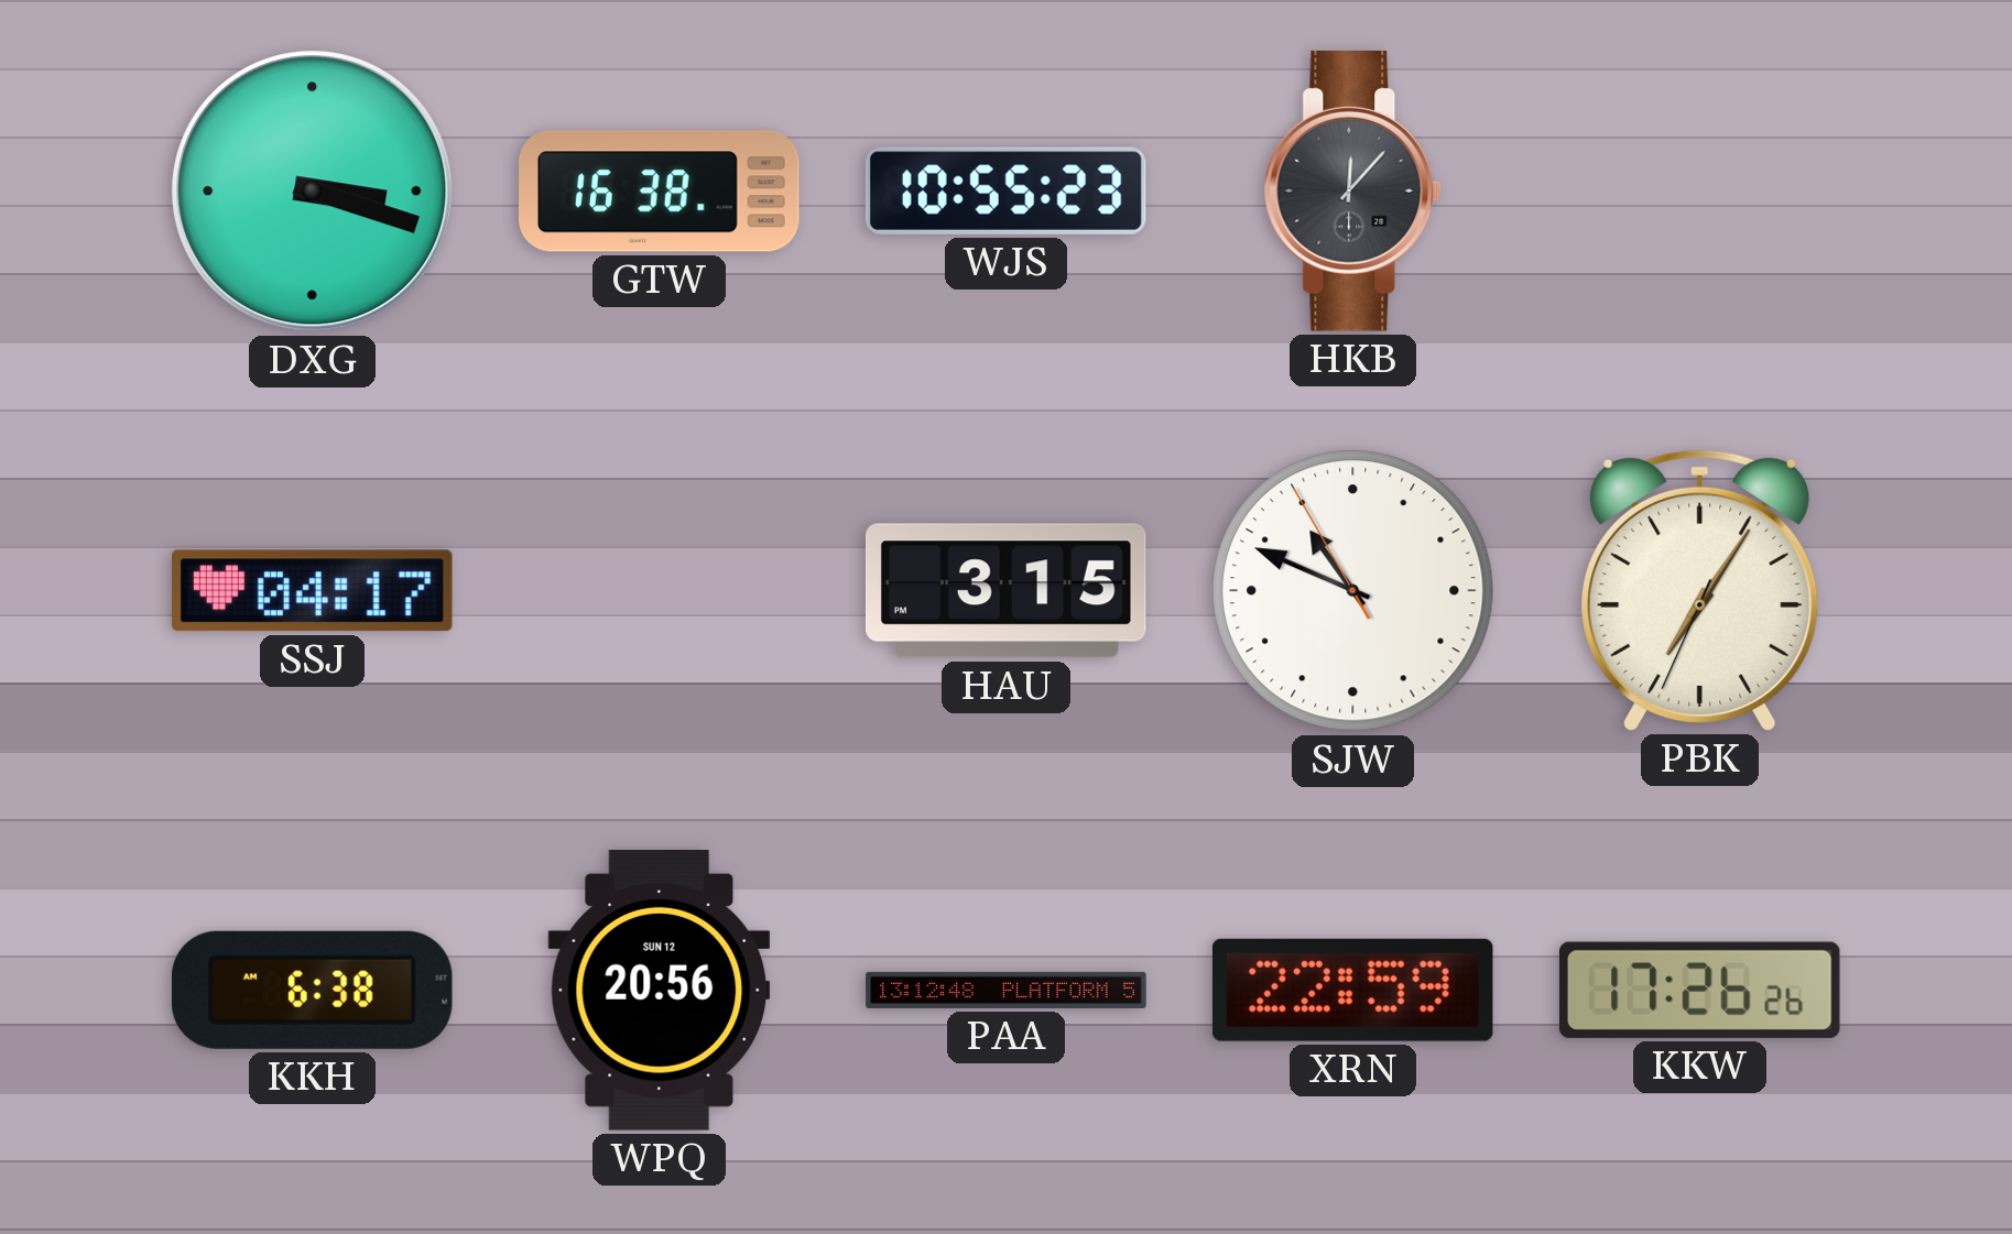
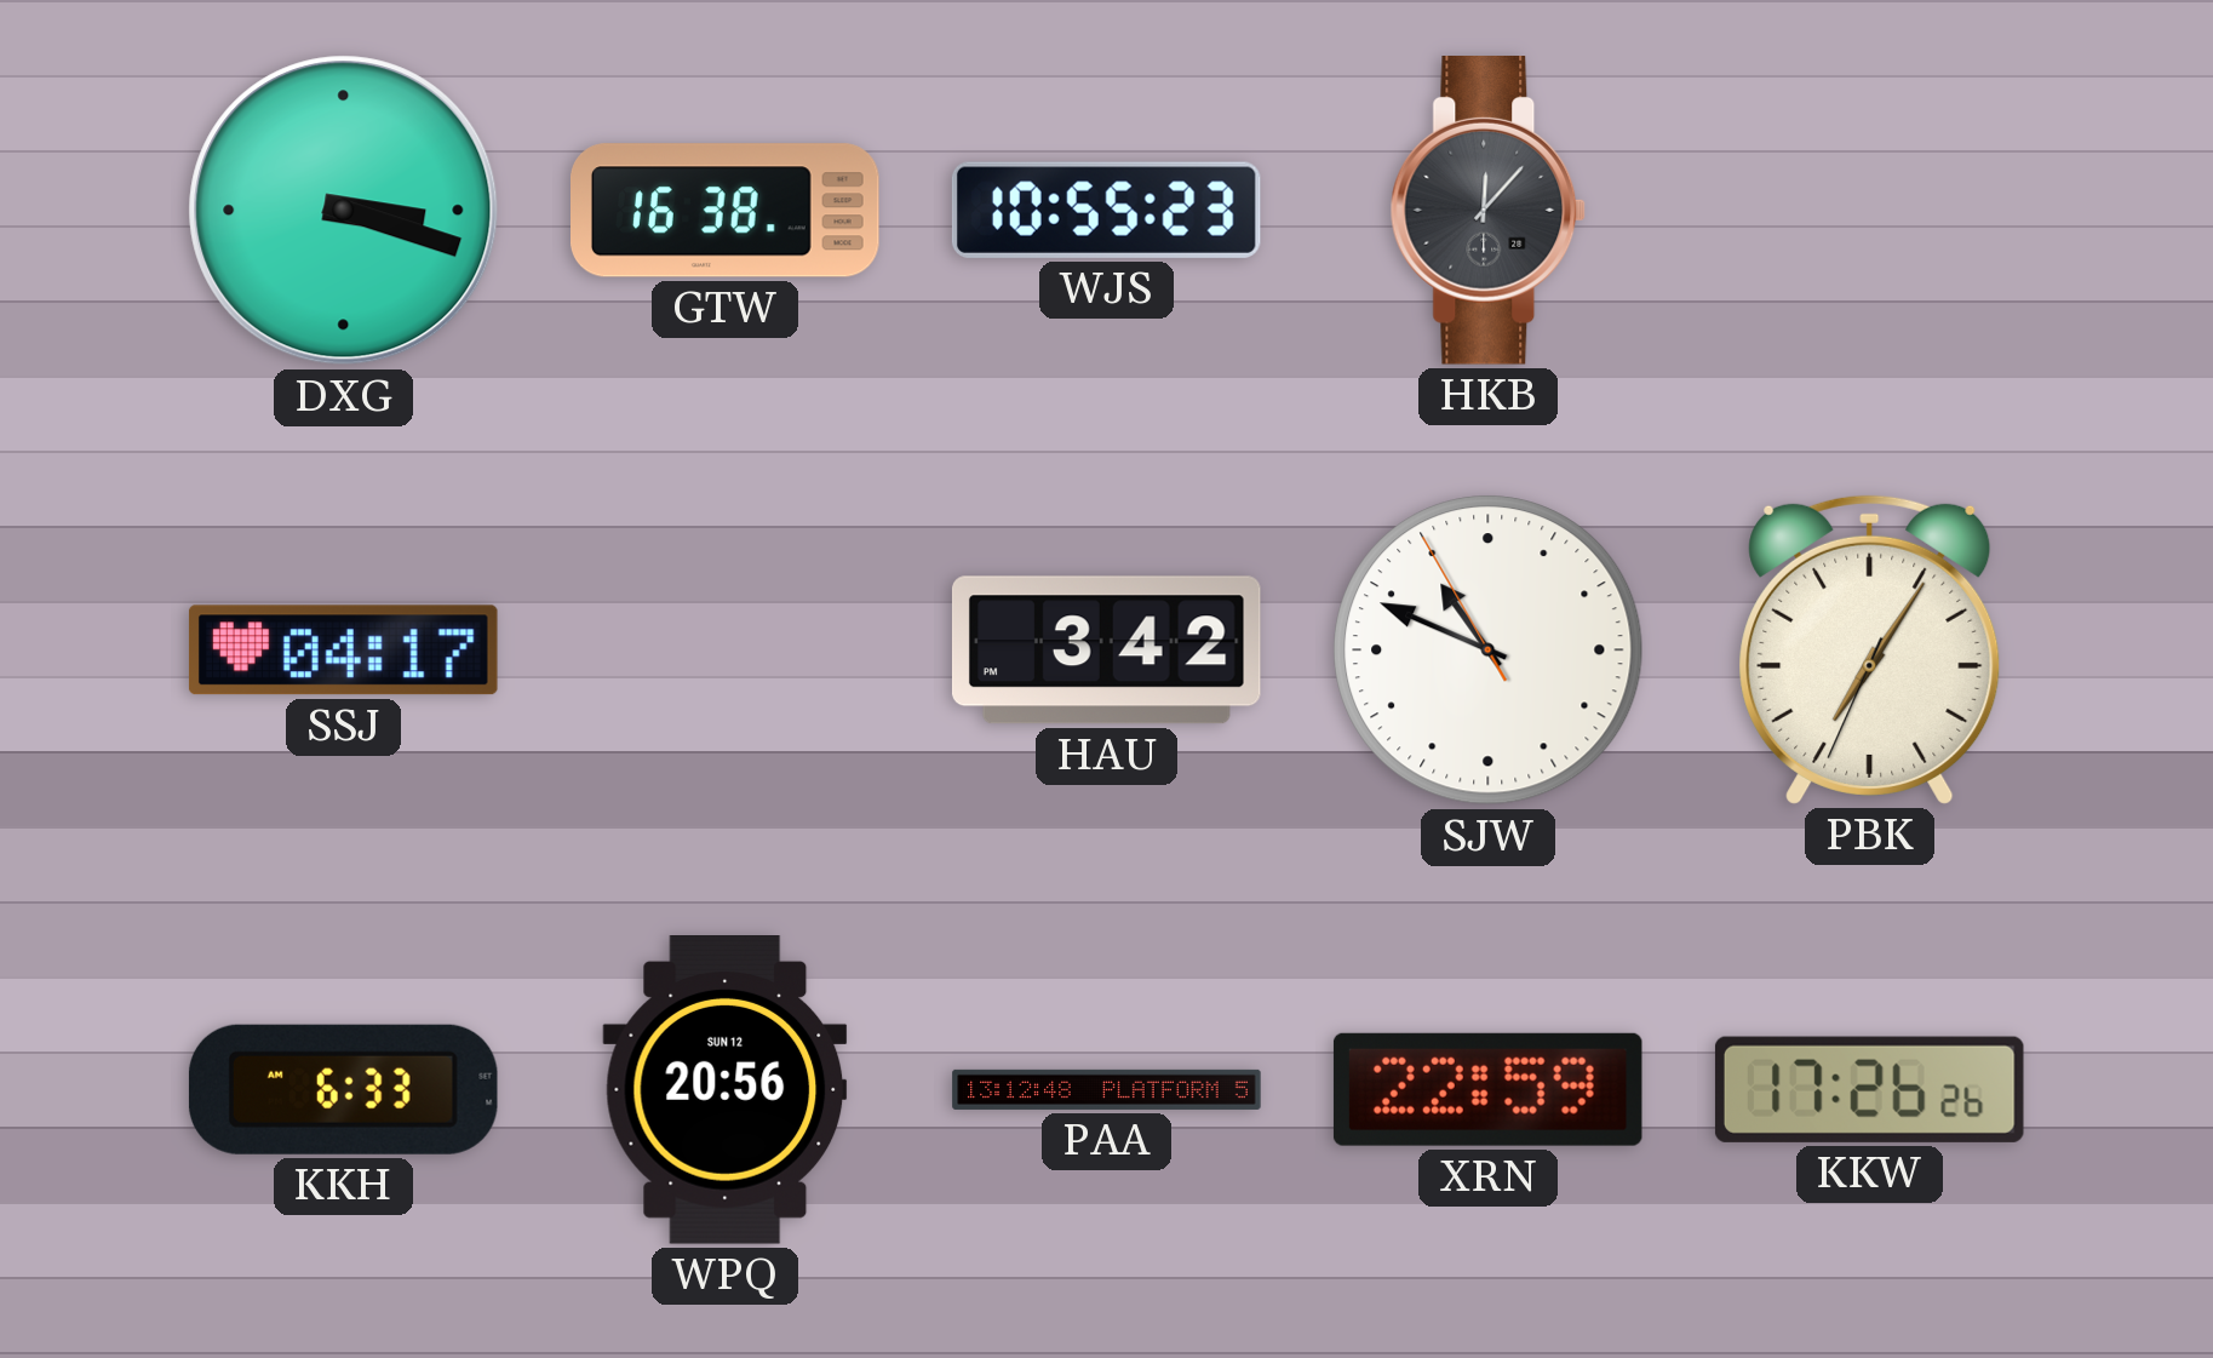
HAU: 3:15 -> 3:42 (1106, 651)
KKH: 6:38 -> 6:33 (343, 1089)
